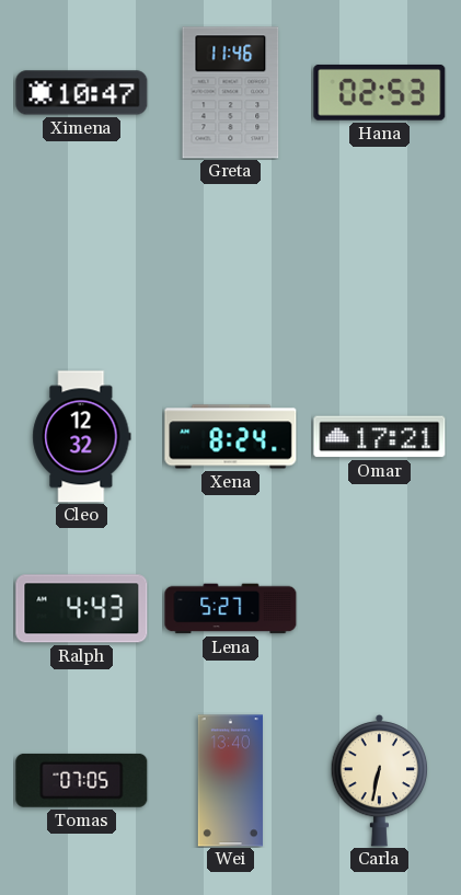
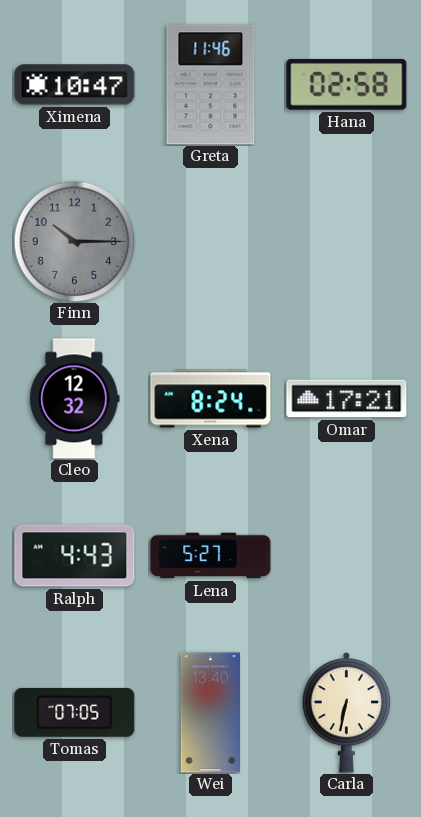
Hana: 02:53 -> 02:58 (347, 85)
Finn: none -> 10:15 (74, 241)
